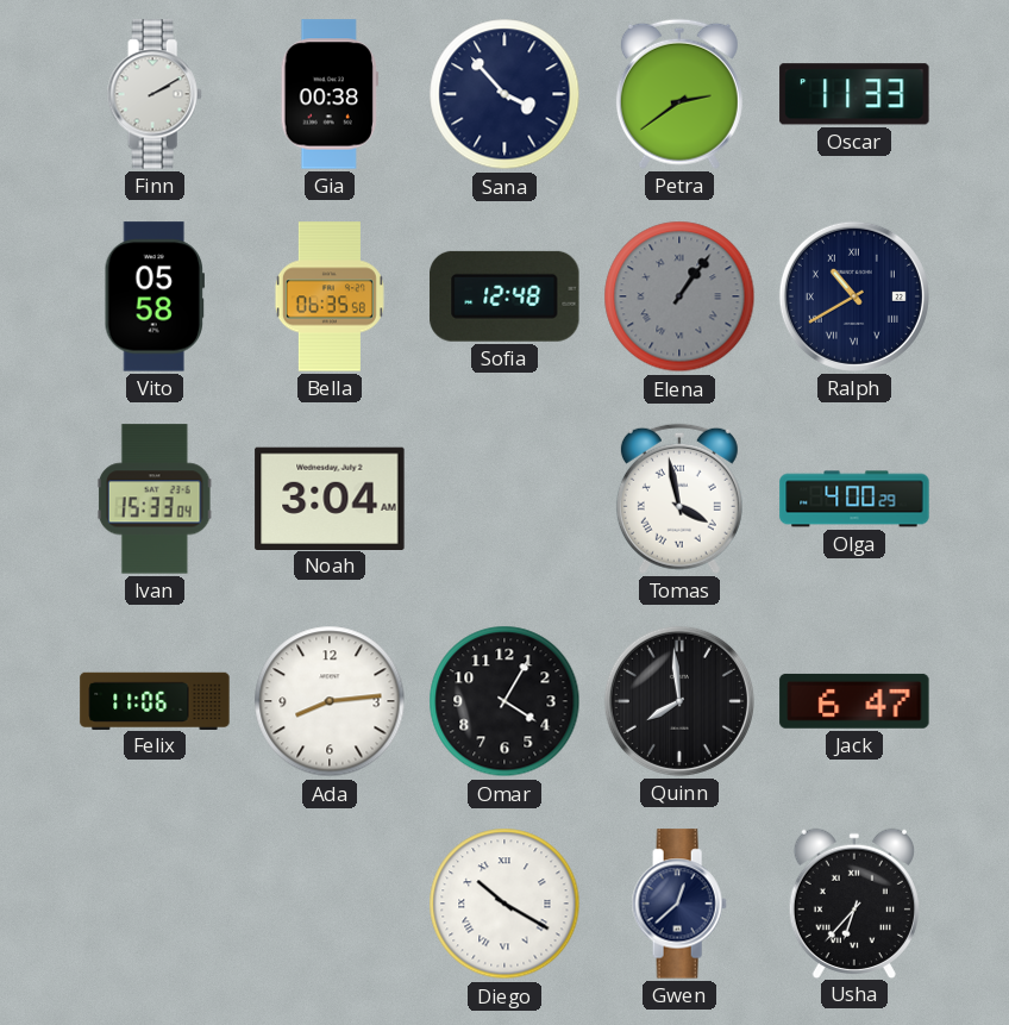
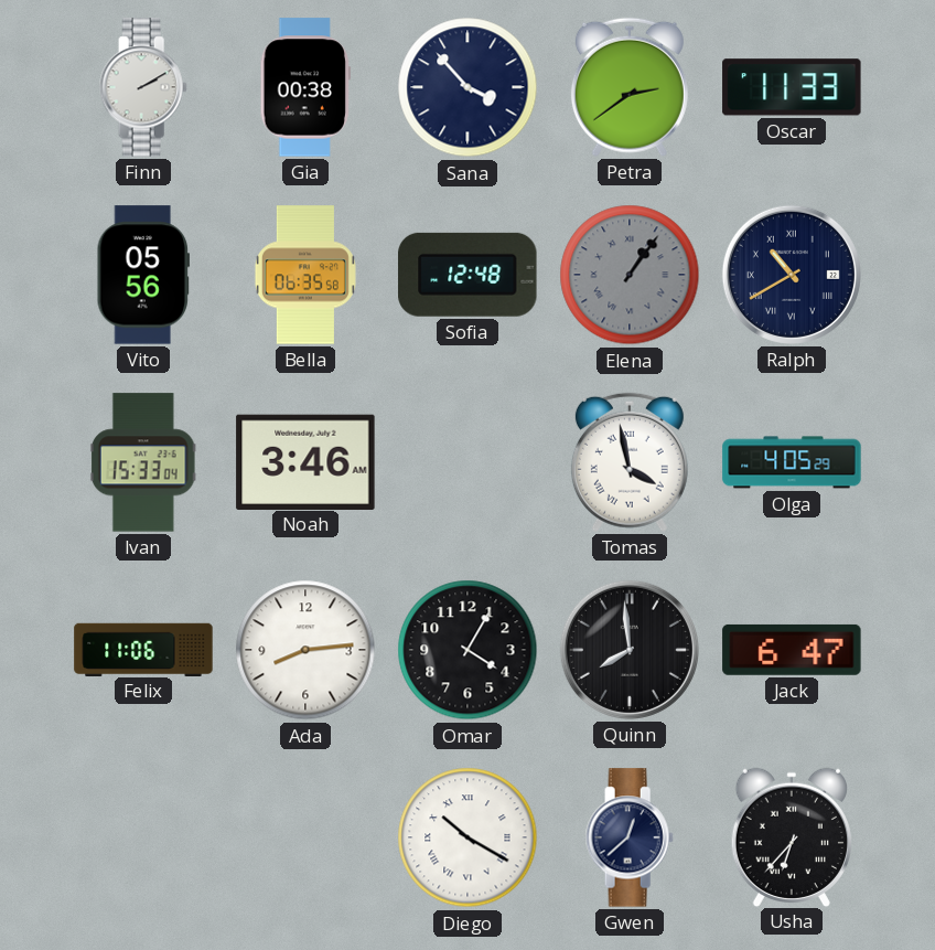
Vito: 05:58 -> 05:56 (142, 275)
Noah: 3:04 -> 3:46 (305, 461)
Olga: 4:00 -> 4:05 (792, 462)
